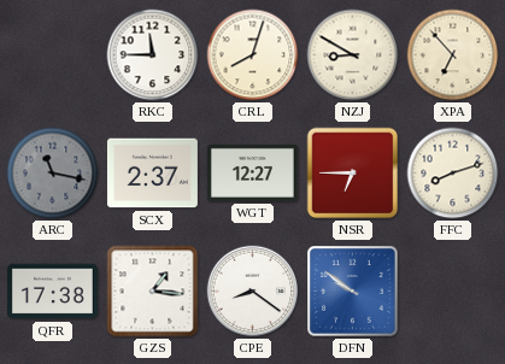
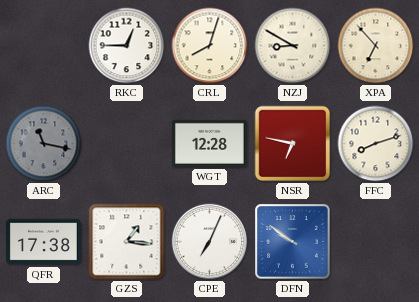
RKC: 11:45 -> 12:45 (127, 46)
SCX: 2:37 -> none (152, 174)
WGT: 12:27 -> 12:28 (209, 143)
NSR: 6:45 -> 6:47 (293, 144)
CPE: 8:21 -> 7:04 (210, 242)
